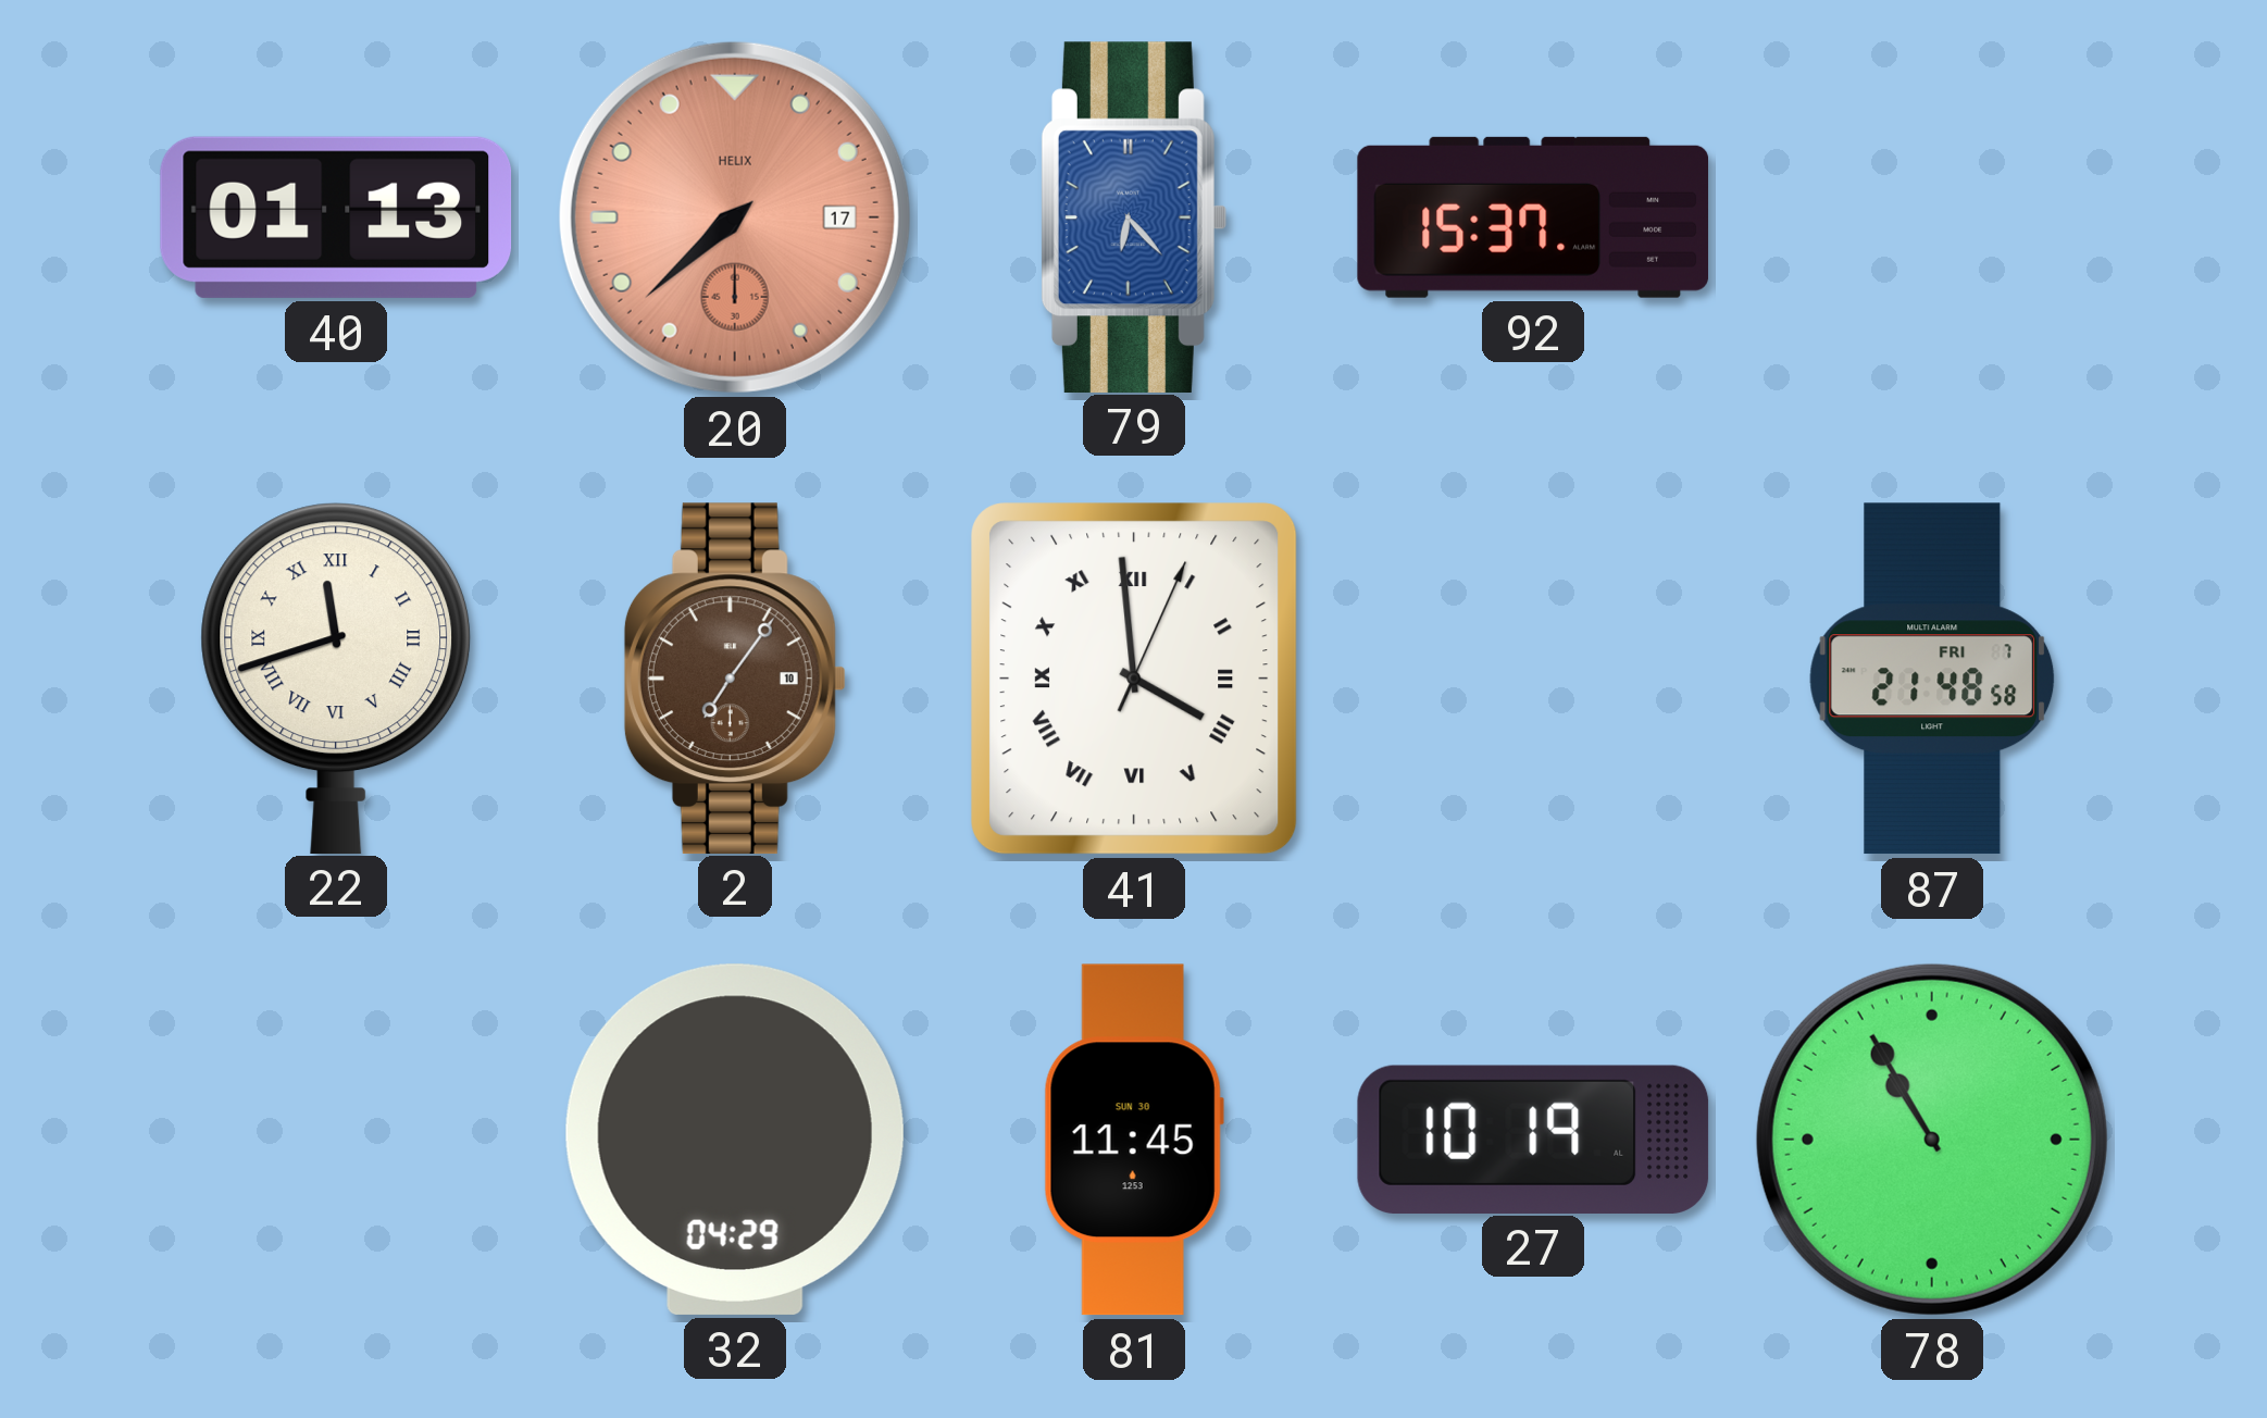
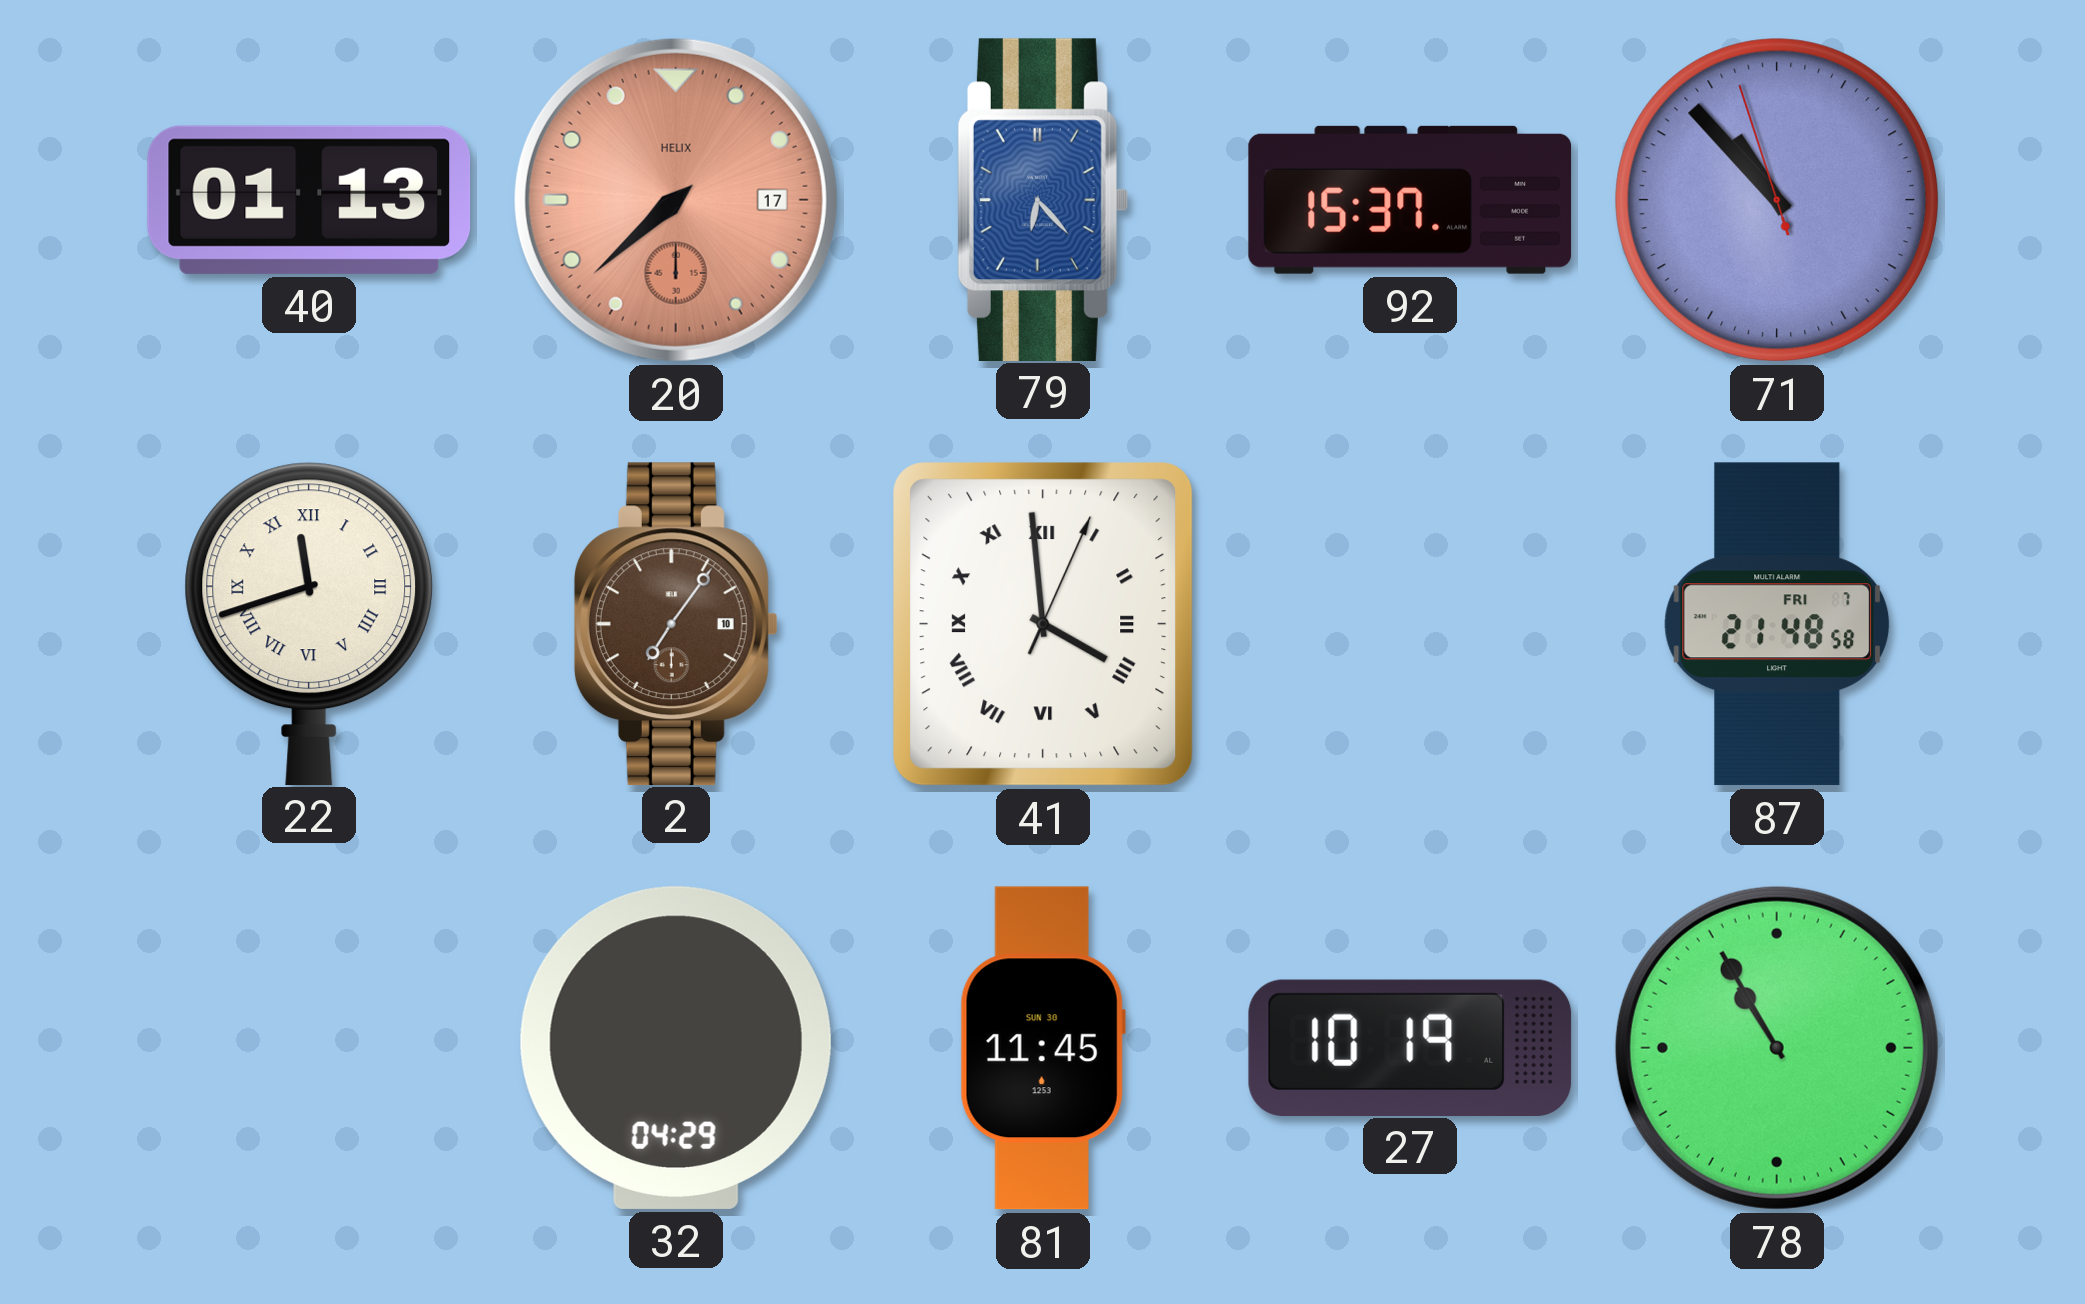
71: none -> 10:52 (1777, 200)
